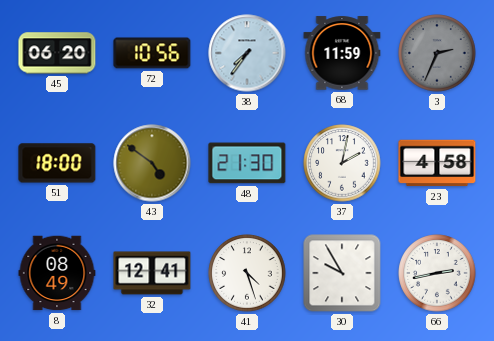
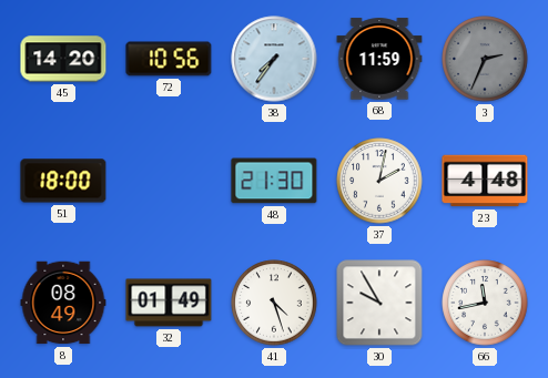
45: 06:20 -> 14:20 (63, 59)
43: 4:51 -> none (152, 163)
23: 4:58 -> 4:48 (485, 181)
32: 12:41 -> 01:49 (169, 303)
66: 2:43 -> 11:43 (485, 303)
